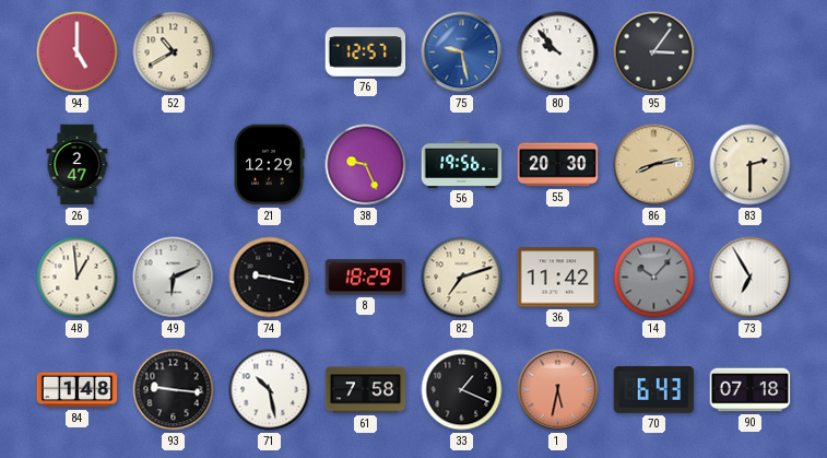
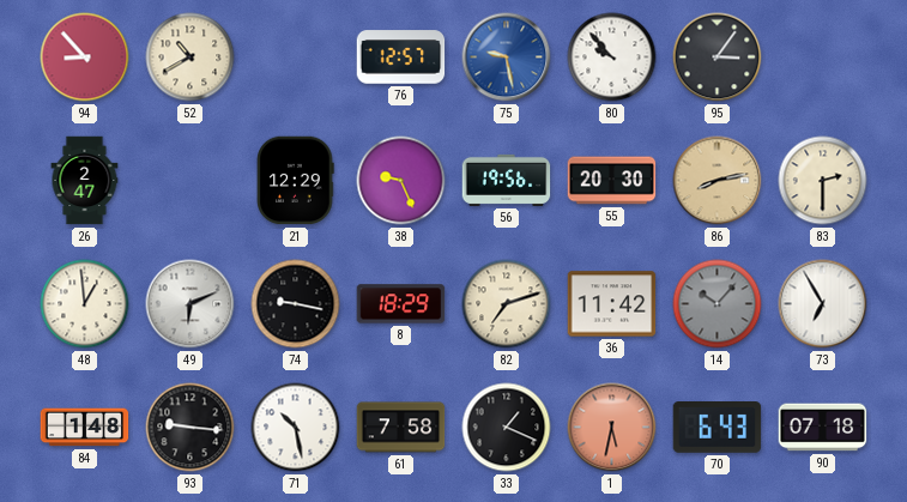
94: 5:00 -> 8:53 (85, 58)
